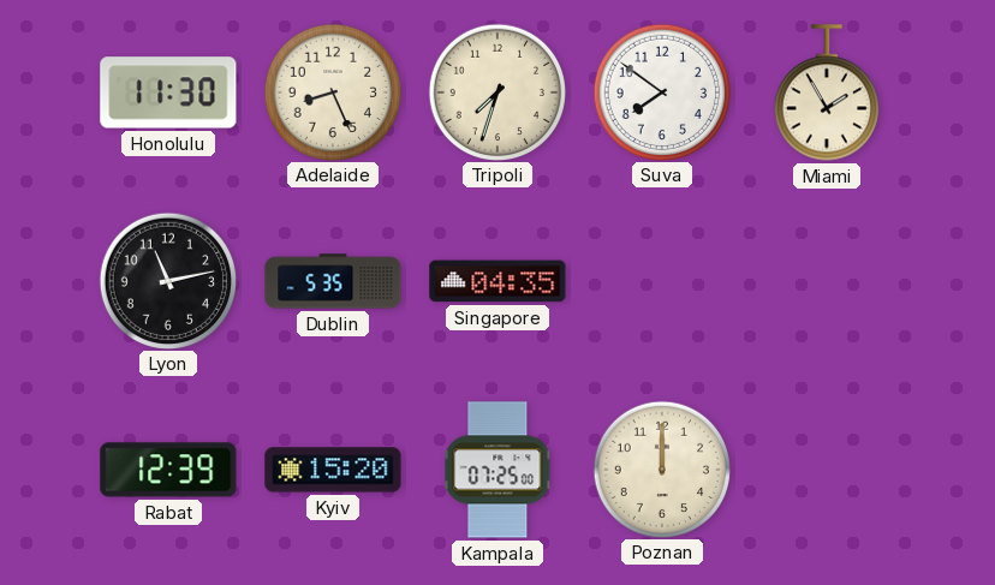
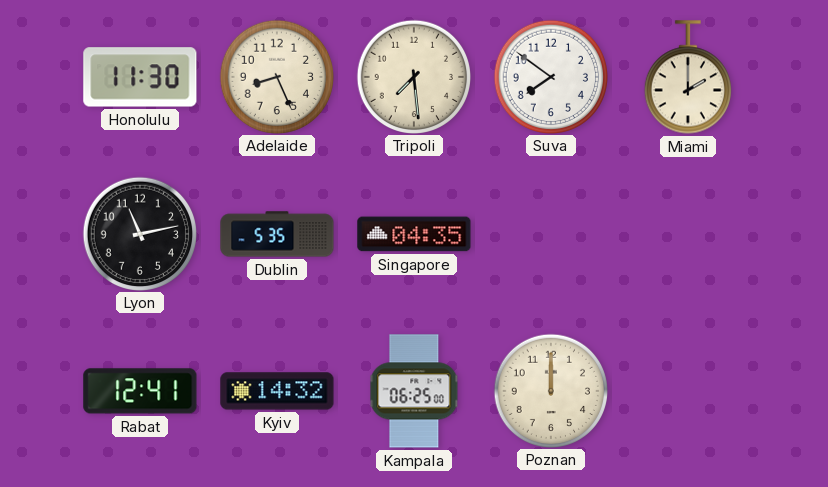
Tripoli: 7:33 -> 7:29 (413, 76)
Miami: 1:55 -> 2:00 (688, 77)
Rabat: 12:39 -> 12:41 (140, 391)
Kyiv: 15:20 -> 14:32 (277, 391)
Kampala: 07:25 -> 06:25 (414, 391)
